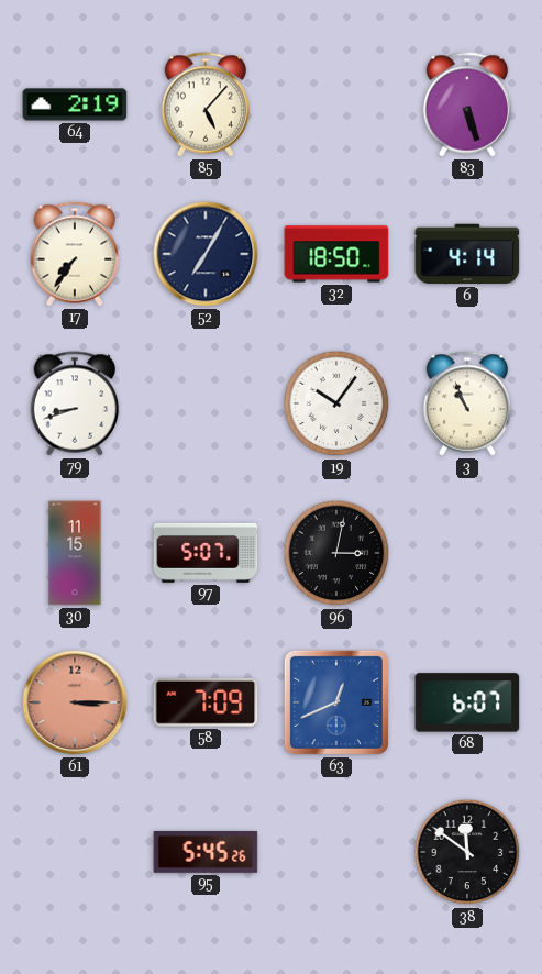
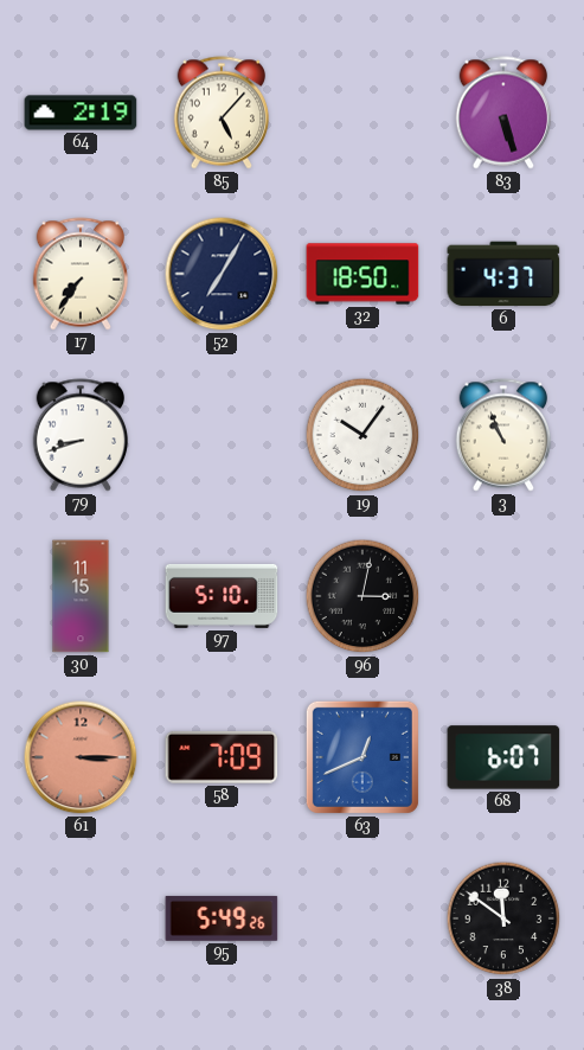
6: 4:14 -> 4:37 (503, 274)
97: 5:07 -> 5:10 (222, 596)
95: 5:45 -> 5:49 (222, 918)
